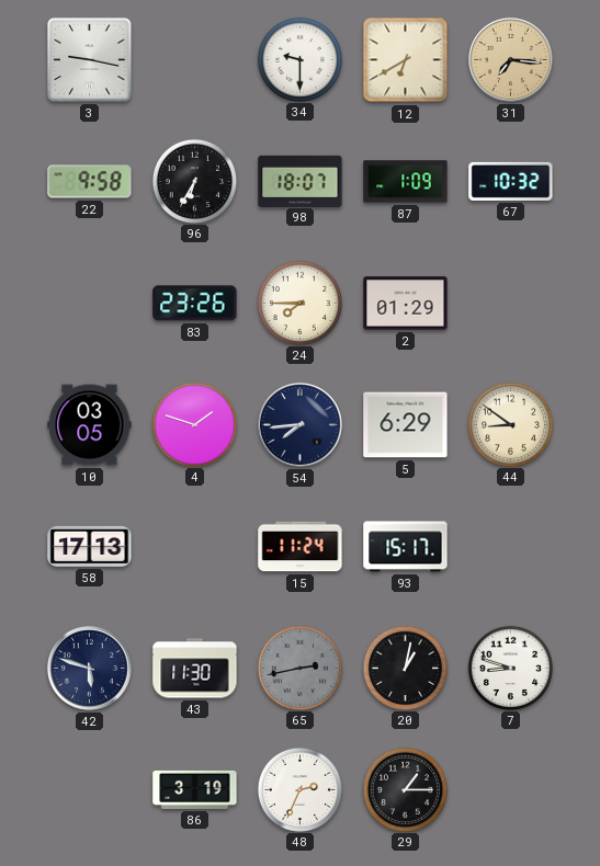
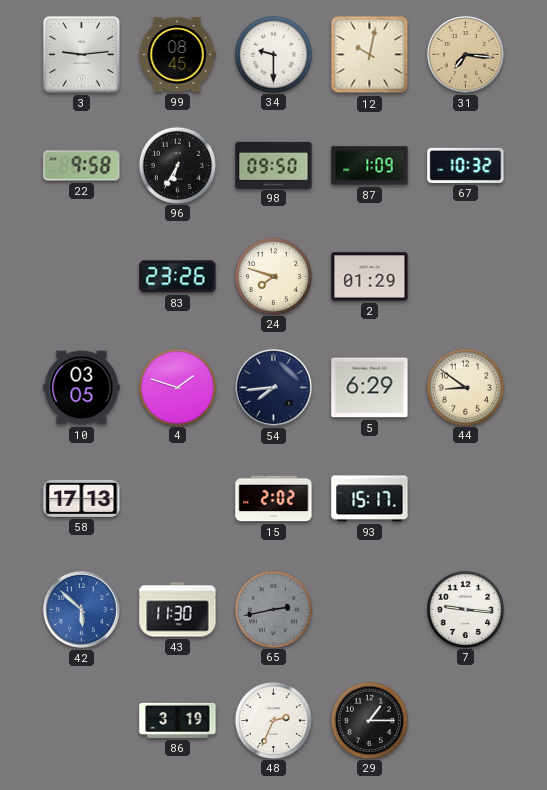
3: 9:17 -> 9:14 (82, 55)
99: none -> 08:45 (177, 55)
12: 6:40 -> 10:02 (370, 55)
98: 18:07 -> 09:50 (274, 165)
24: 7:45 -> 7:48 (273, 276)
15: 11:24 -> 2:02 (274, 499)
42: 5:48 -> 5:52 (81, 609)
42 dial: navy -> blue (81, 609)
20: 1:02 -> none (405, 668)
7: 8:48 -> 9:16 (465, 609)
